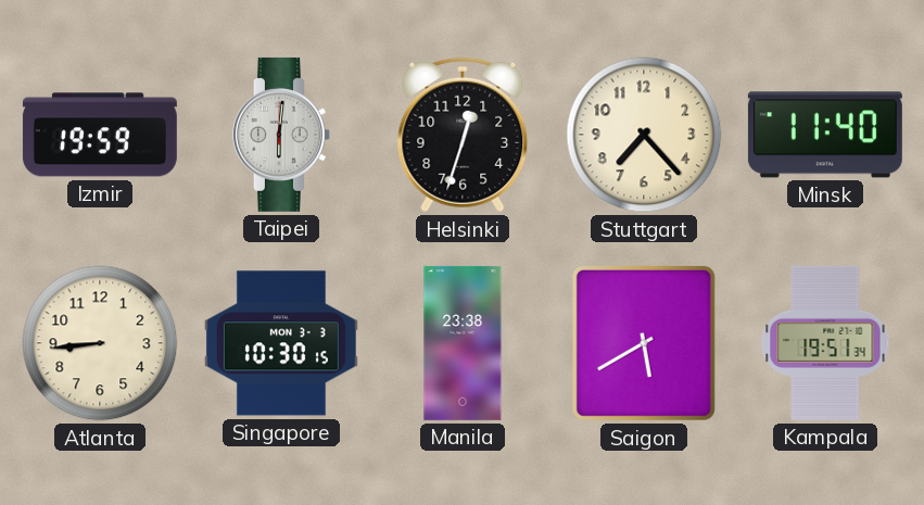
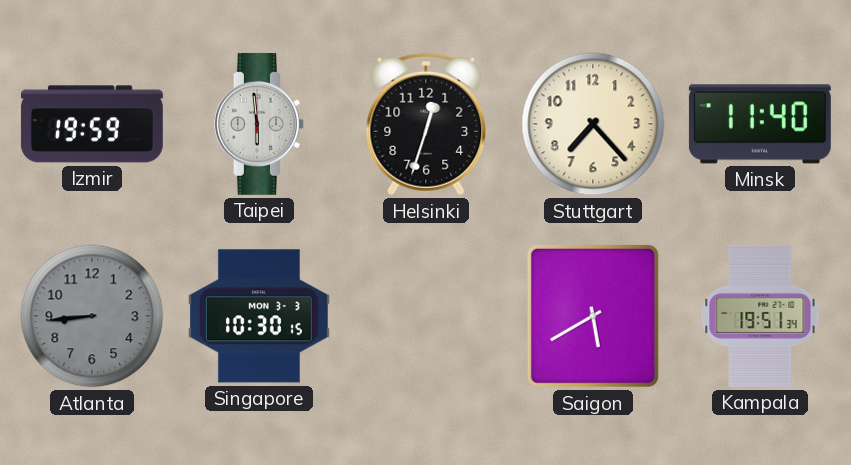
Taipei: 6:01 -> 5:59 (259, 124)
Atlanta dial: cream -> grey (92, 316)
Manila: 23:38 -> none (463, 343)
